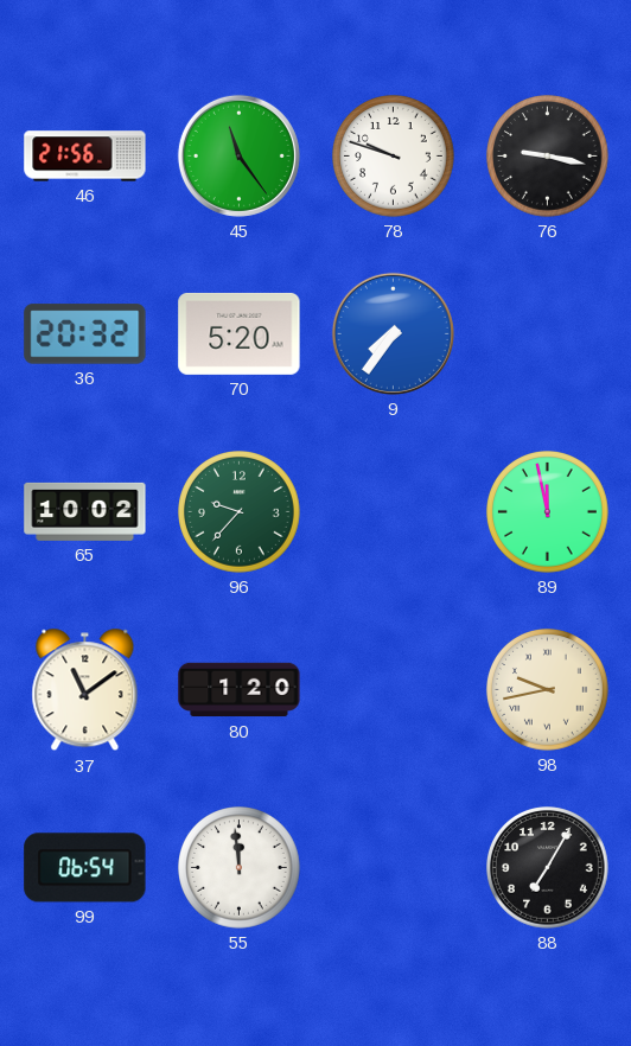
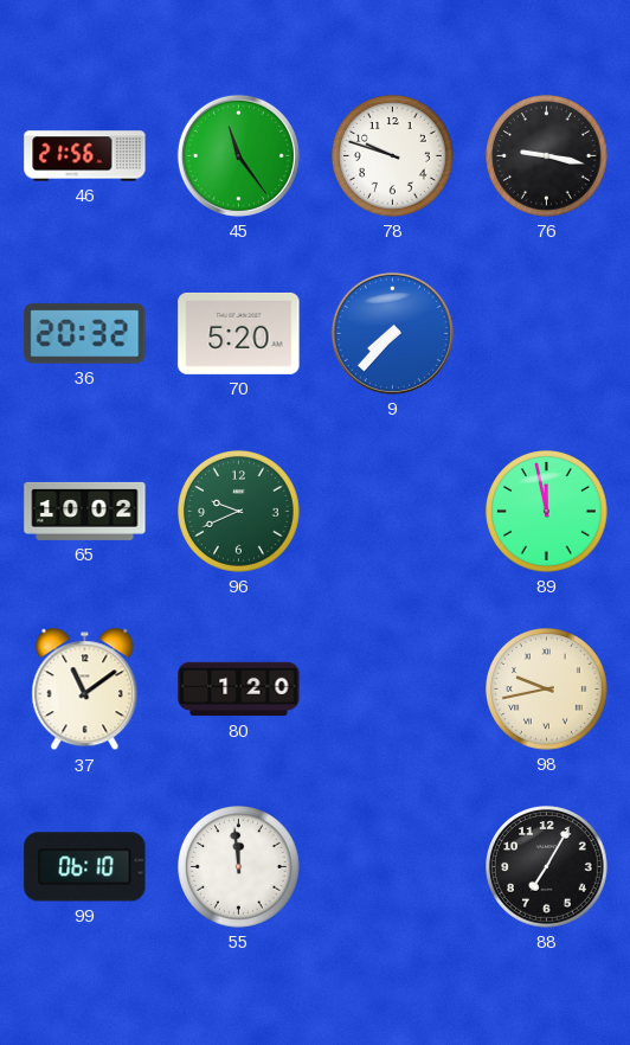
9: 7:36 -> 7:37 (392, 333)
96: 9:37 -> 9:41 (239, 512)
99: 06:54 -> 06:10 (85, 867)
